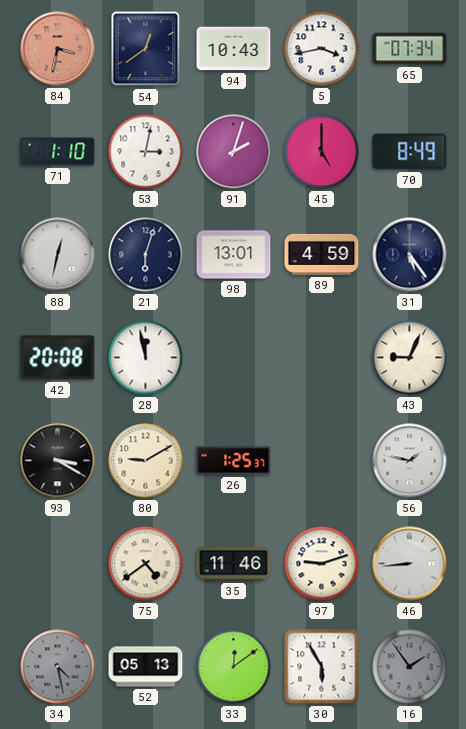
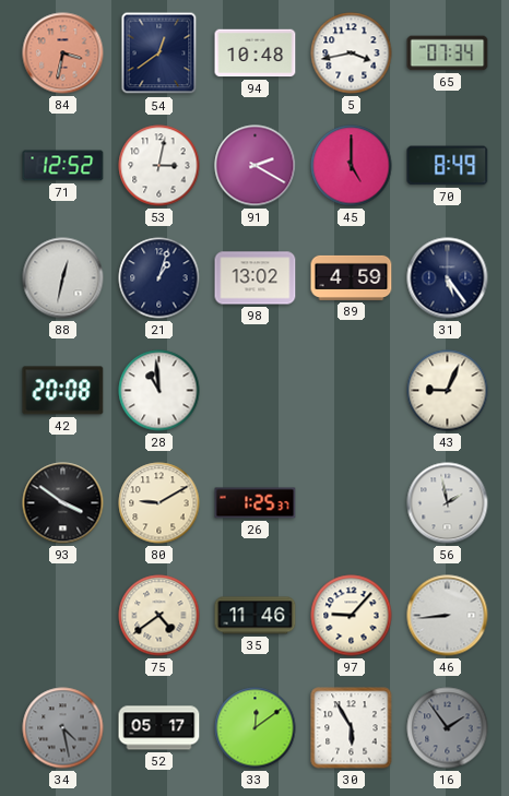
94: 10:43 -> 10:48 (256, 54)
71: 1:10 -> 12:52 (63, 166)
91: 2:03 -> 2:20 (256, 166)
21: 6:03 -> 1:03 (159, 278)
98: 13:01 -> 13:02 (256, 278)
28: 11:58 -> 10:59 (159, 391)
93: 3:20 -> 3:51 (63, 503)
56: 1:47 -> 1:58 (448, 503)
97: 9:12 -> 9:07 (352, 616)
52: 05:13 -> 05:17 (159, 728)
